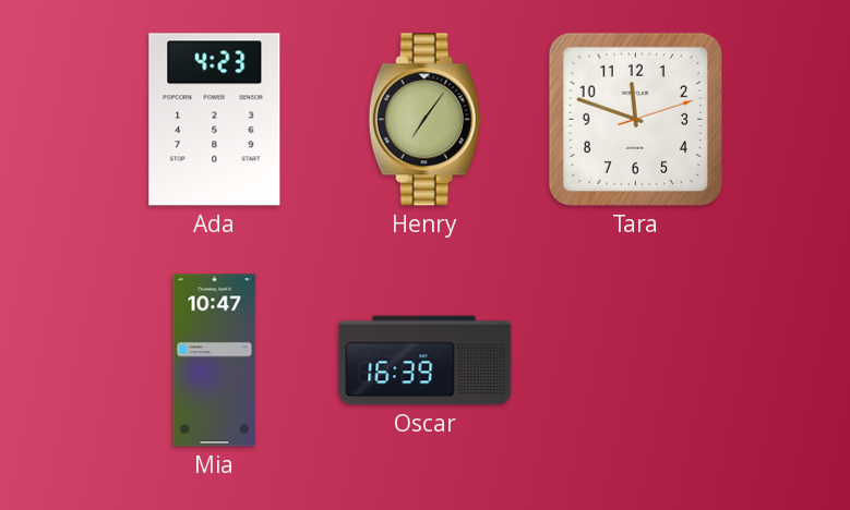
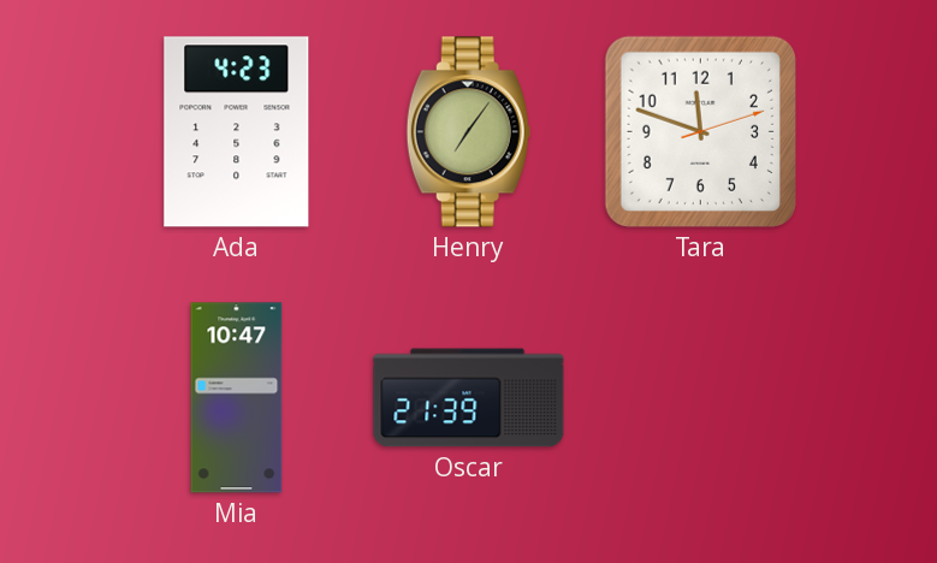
Oscar: 16:39 -> 21:39 (469, 398)
